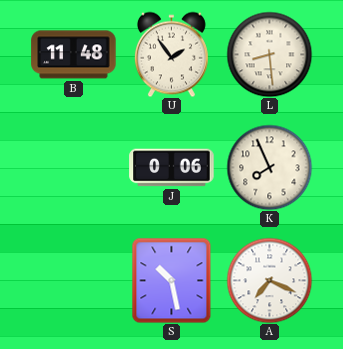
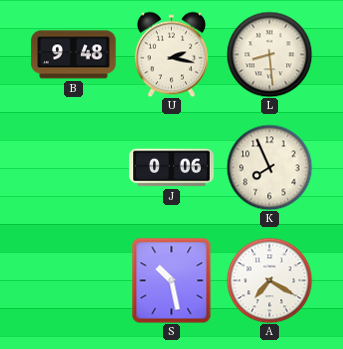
B: 11:48 -> 9:48 (74, 55)
U: 1:54 -> 2:17 (171, 54)
A: 7:19 -> 7:20 (269, 280)
